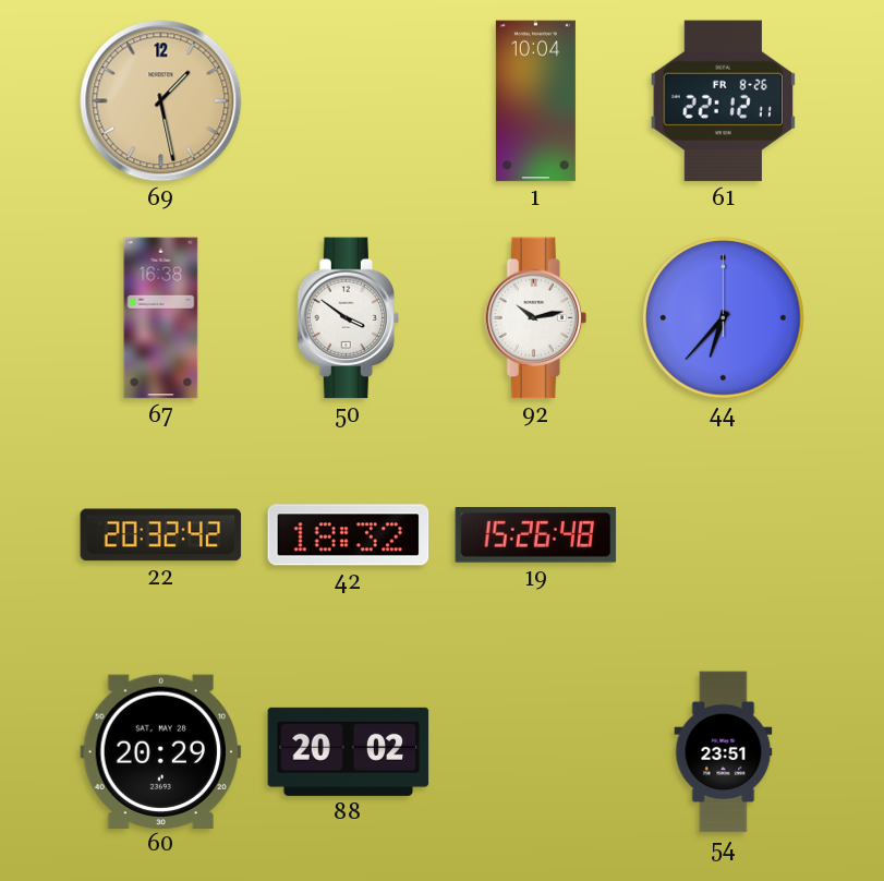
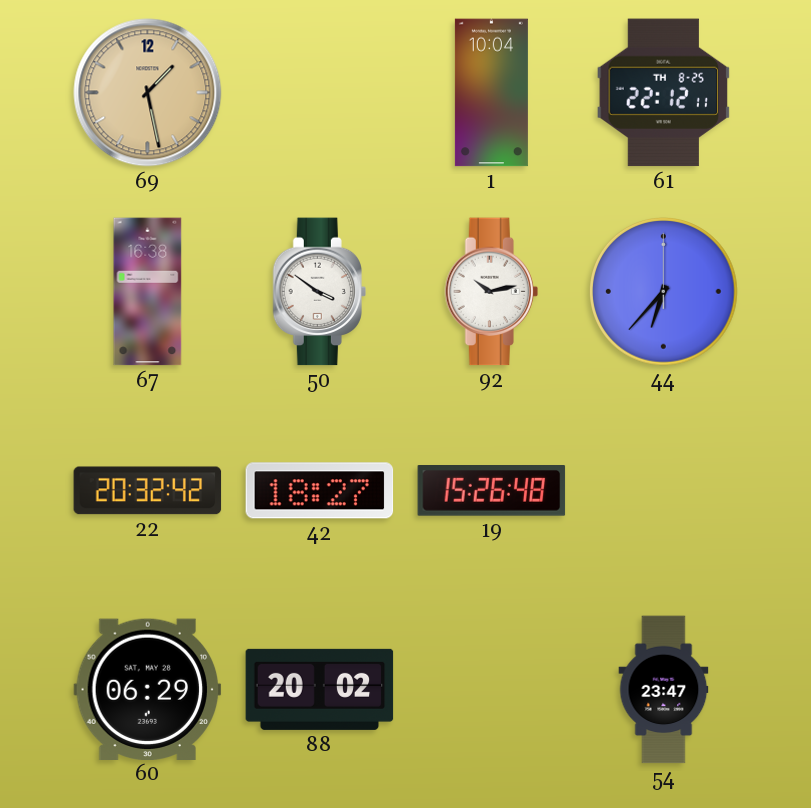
61 date: FR 8-26 -> TH 8-25 (663, 93)
42: 18:32 -> 18:27 (320, 491)
60: 20:29 -> 06:29 (148, 689)
54: 23:51 -> 23:47 (664, 690)
